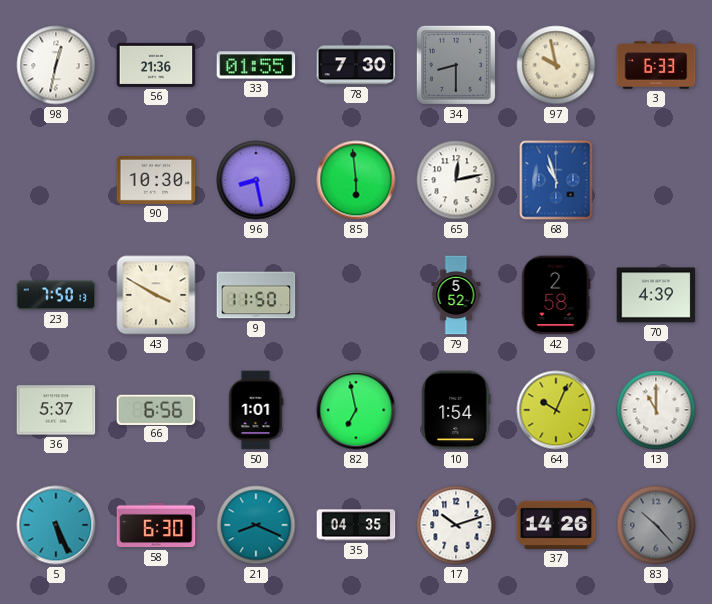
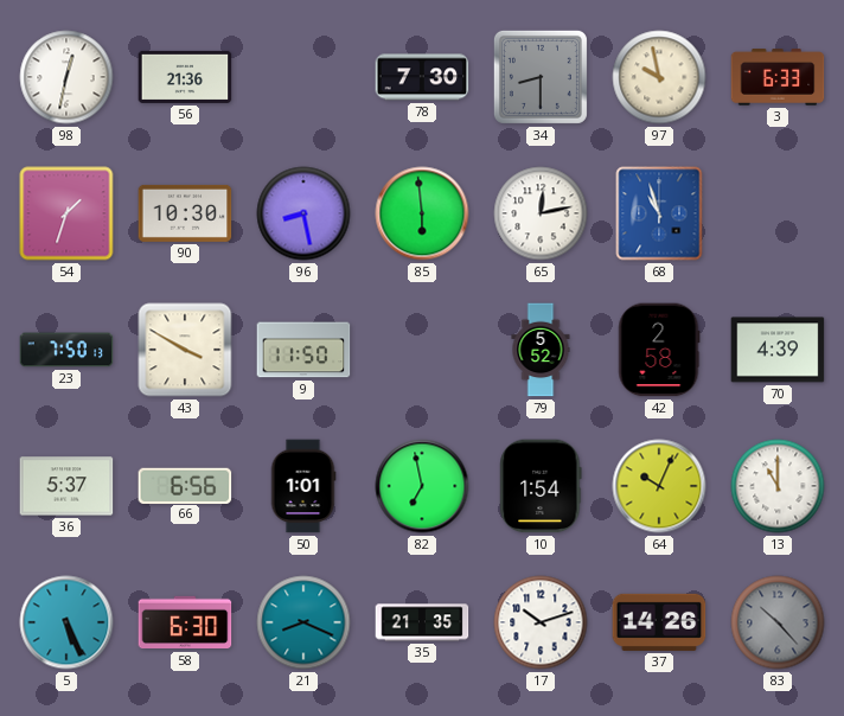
33: 01:55 -> none (256, 65)
54: none -> 1:33 (66, 213)
35: 04:35 -> 21:35 (422, 622)
